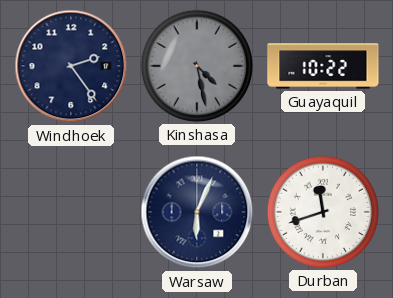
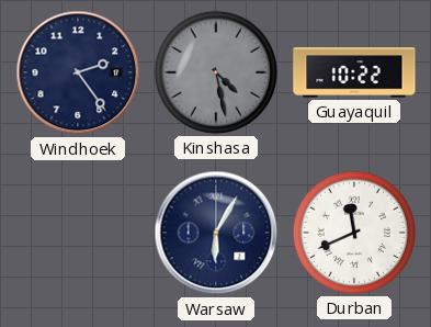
Warsaw: 6:04 -> 6:05 (216, 233)
Durban: 11:42 -> 11:41 (354, 233)
